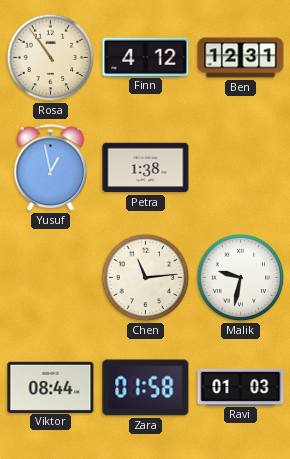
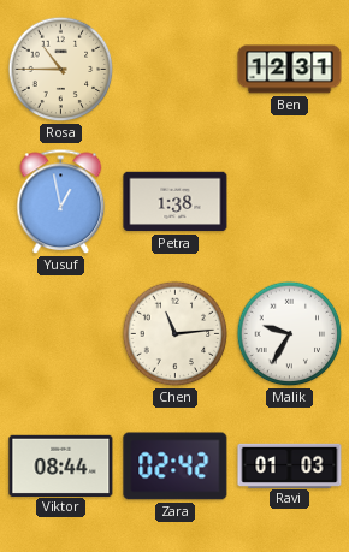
Rosa: 10:54 -> 10:45 (61, 70)
Finn: 4:12 -> none (146, 57)
Malik: 9:32 -> 9:35 (290, 334)
Zara: 01:58 -> 02:42 (176, 467)
